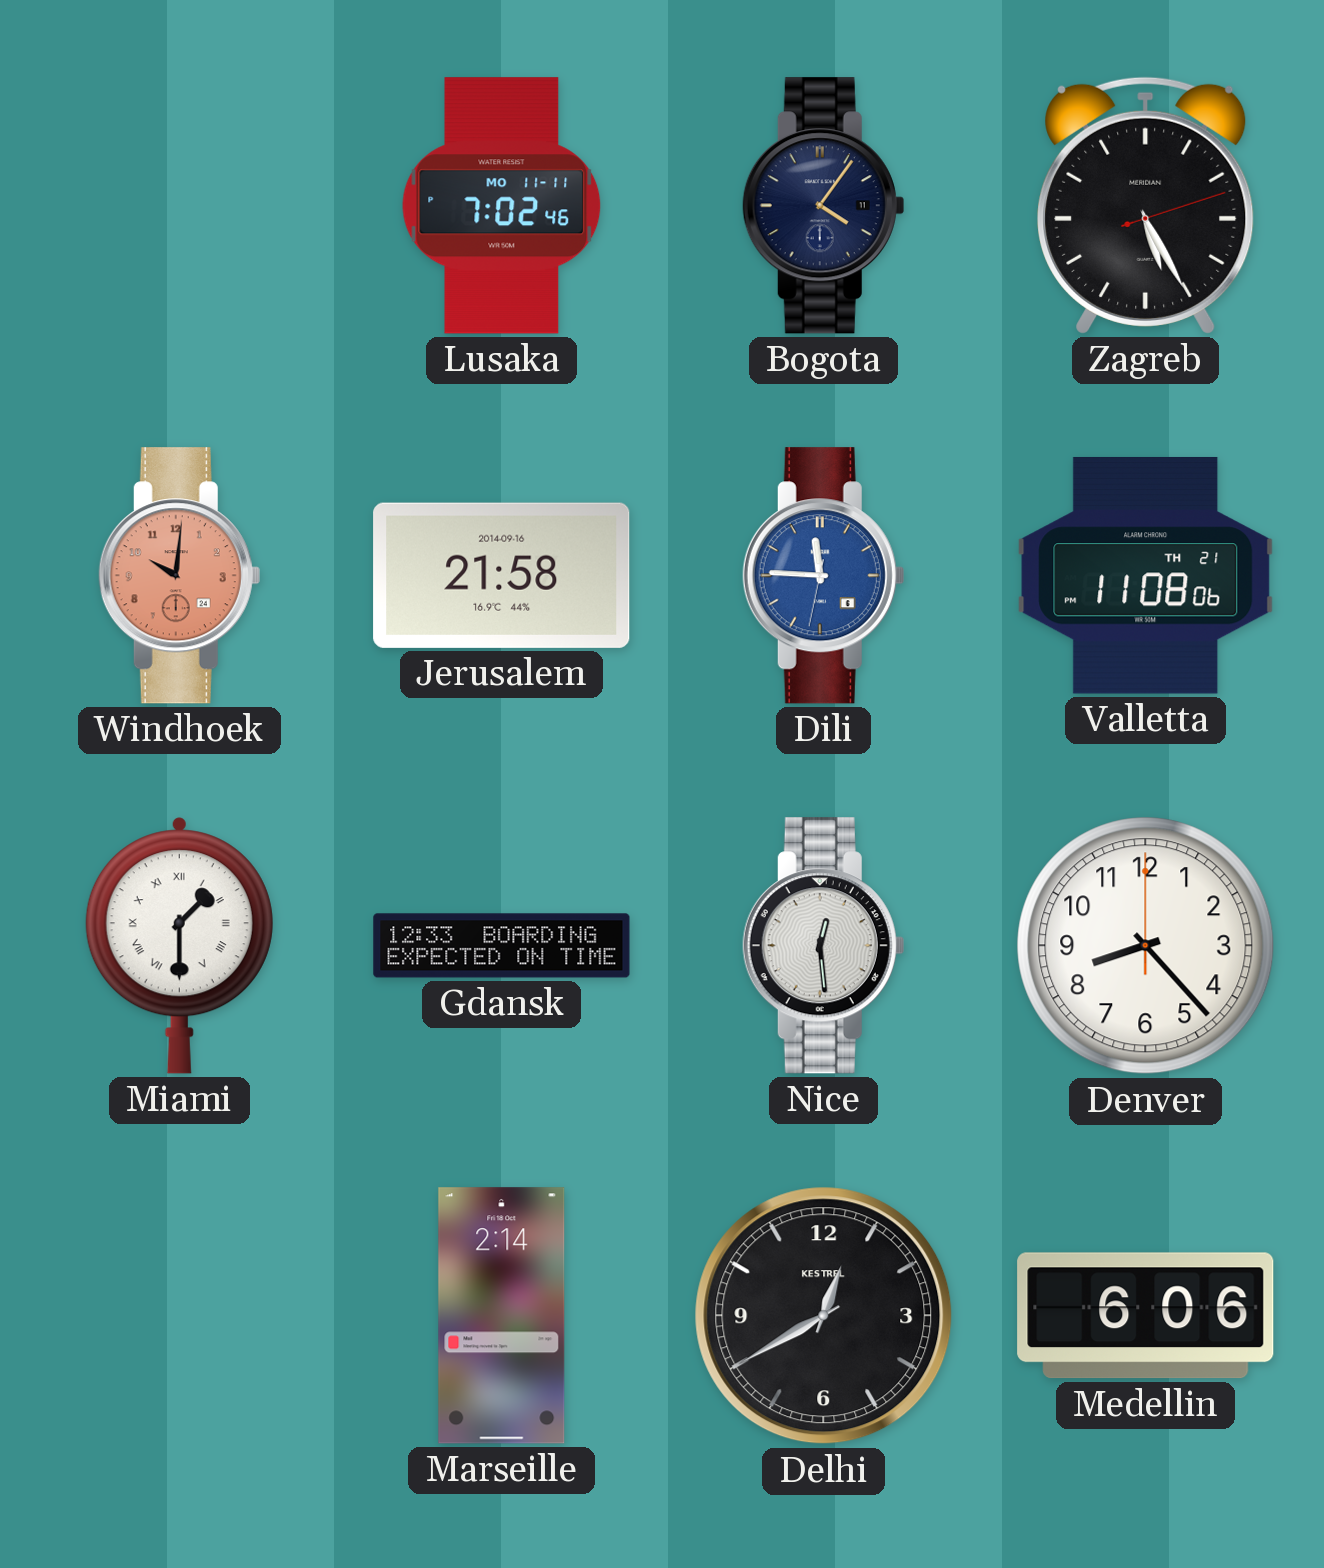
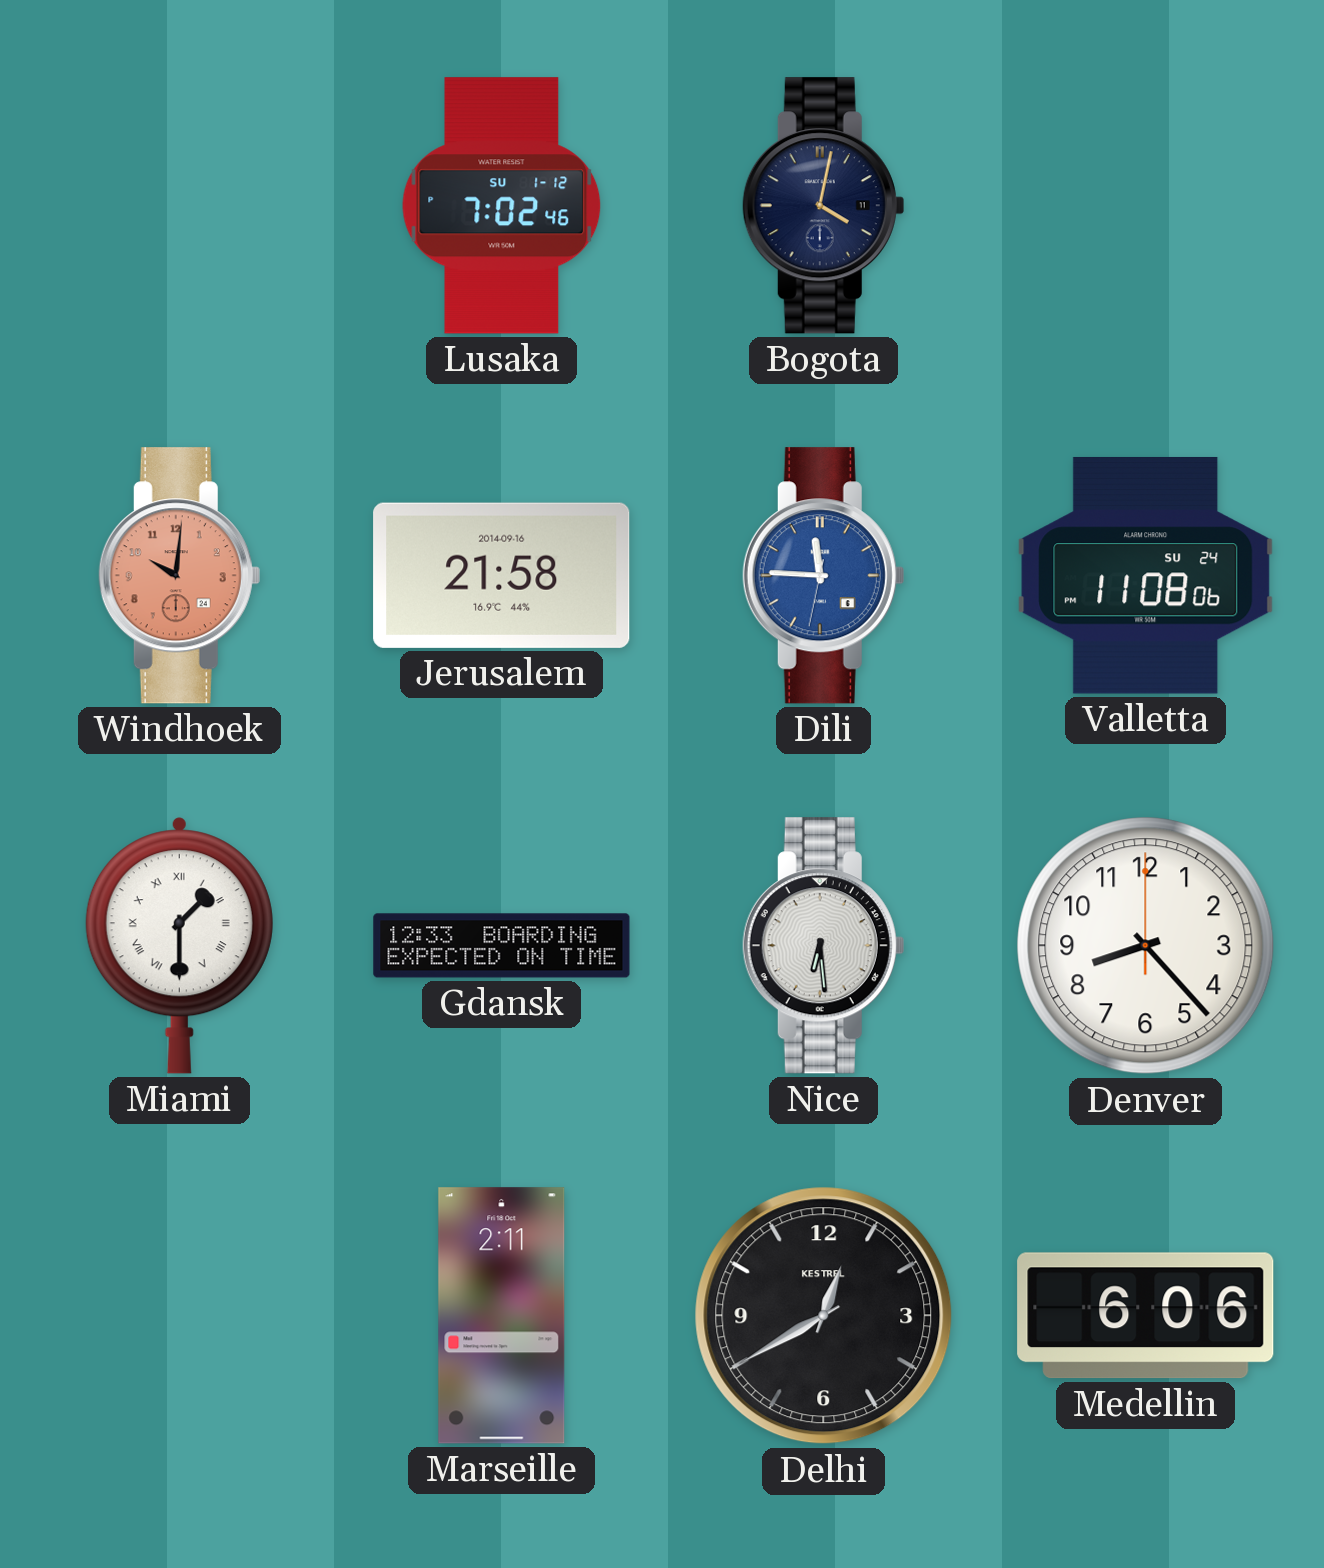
Lusaka date: MO 11-11 -> SU 1-12 (502, 206)
Bogota: 4:06 -> 4:02 (823, 206)
Zagreb: 5:25 -> none (1146, 205)
Valletta date: TH 21 -> SU 24 (1146, 575)
Nice: 12:29 -> 6:29 (823, 946)
Marseille: 2:14 -> 2:11 (502, 1316)
